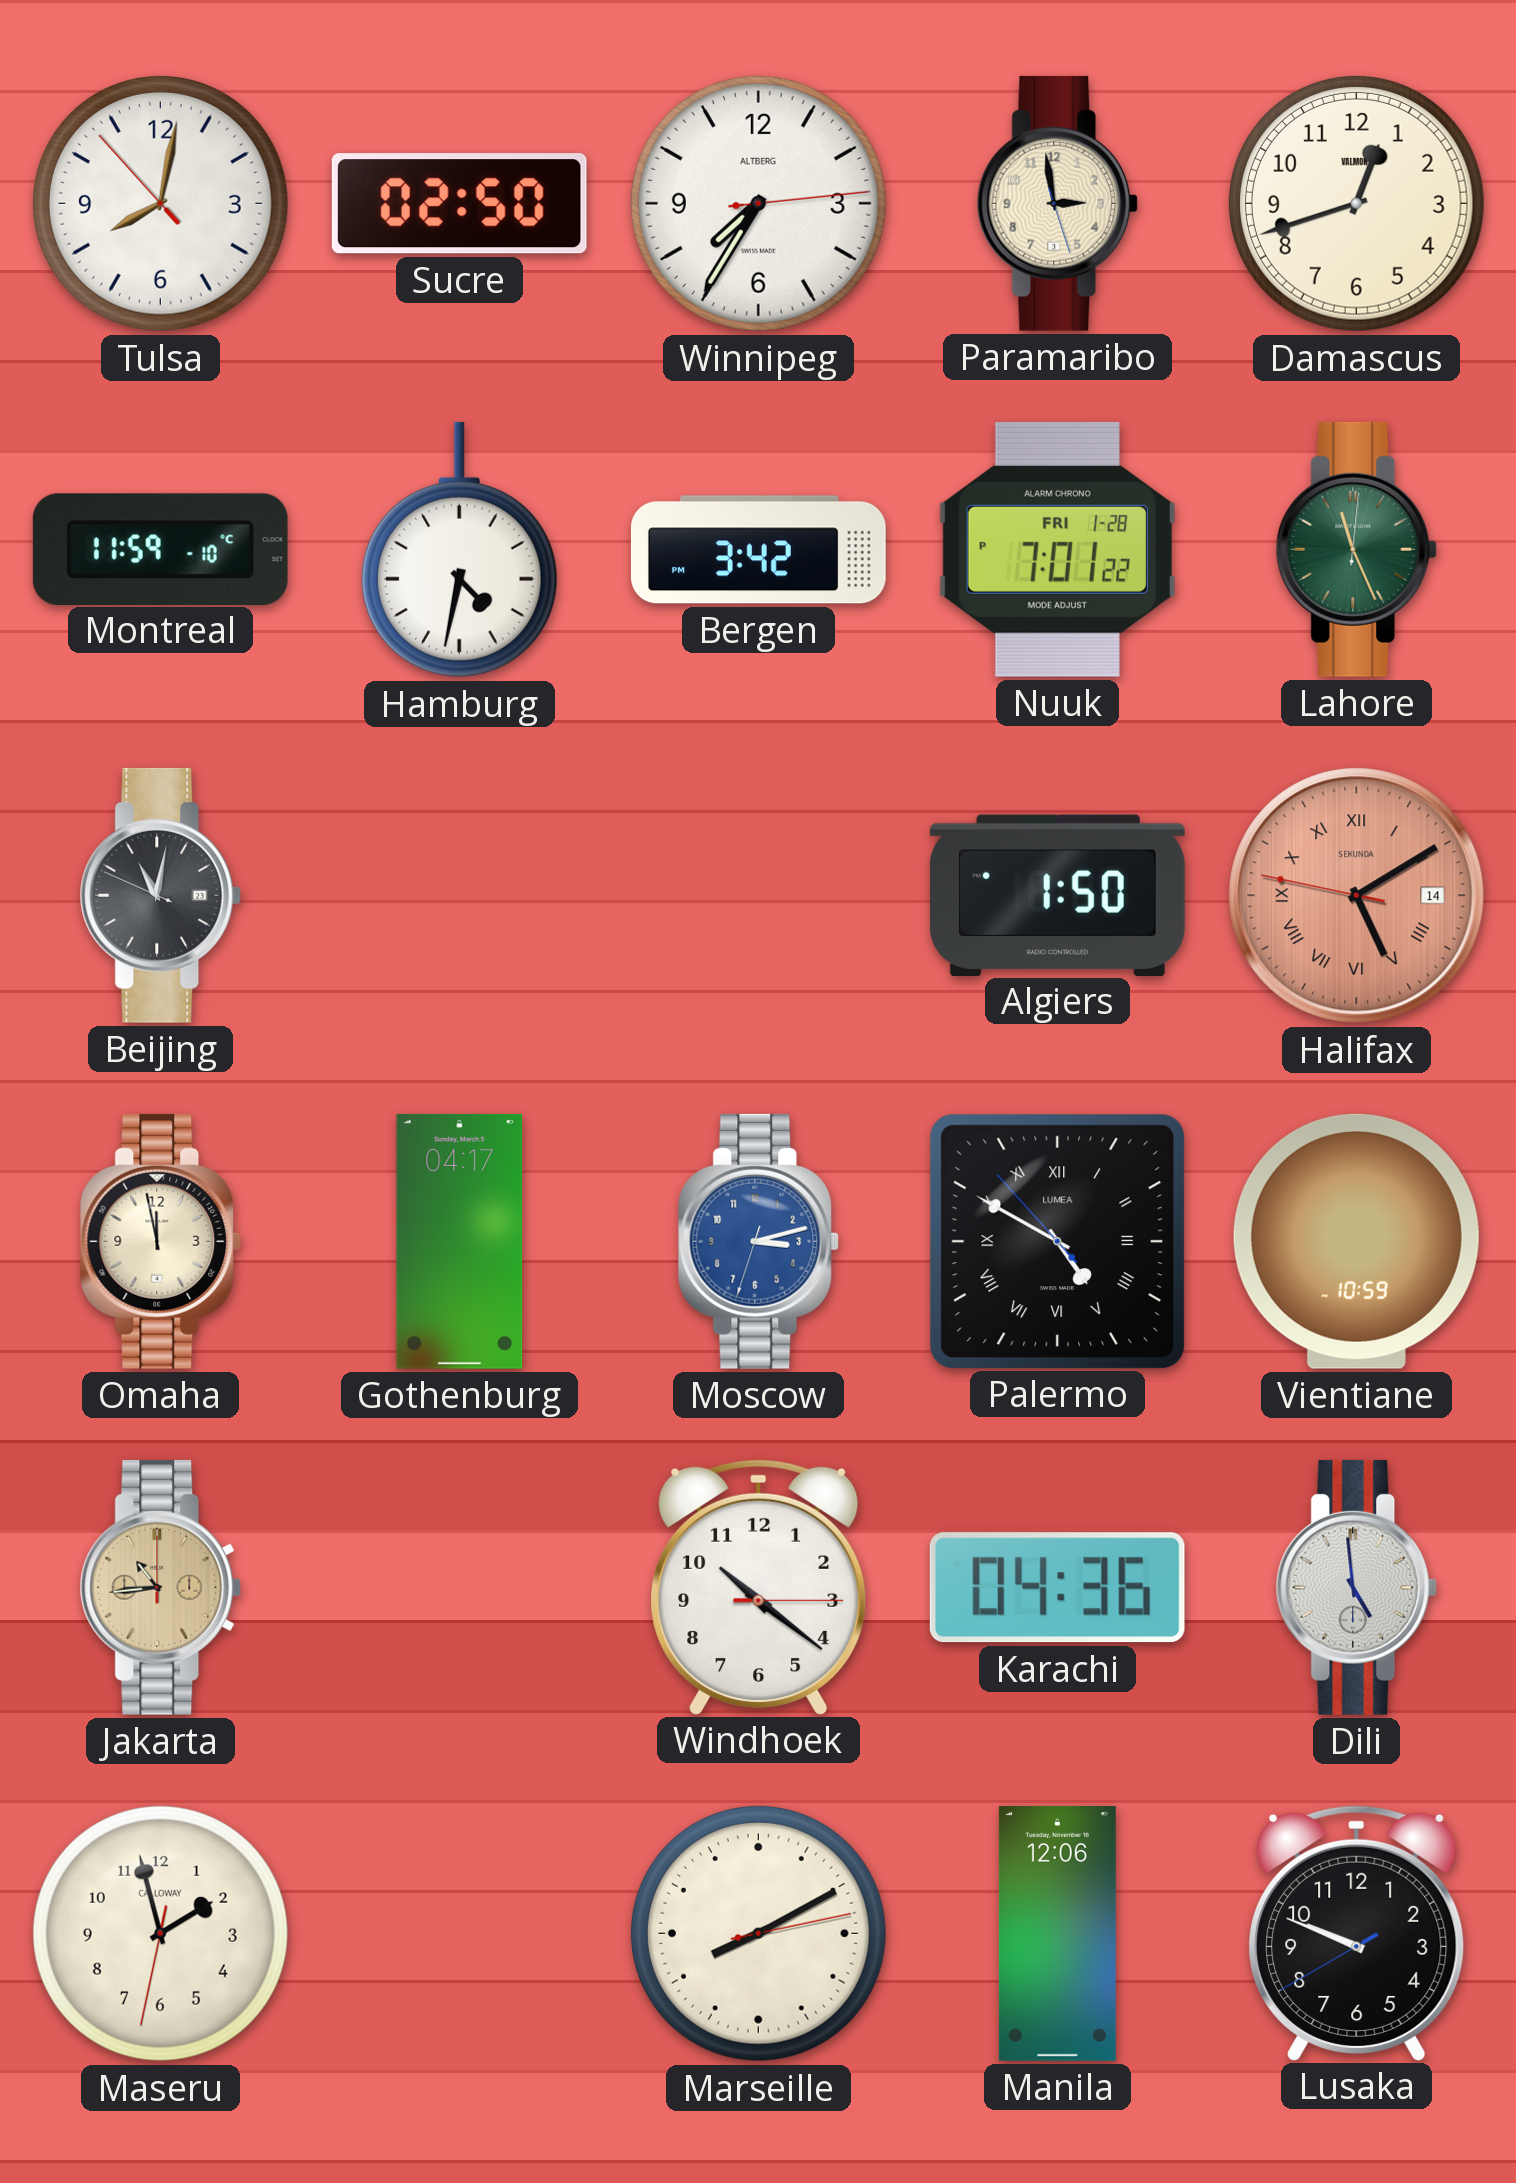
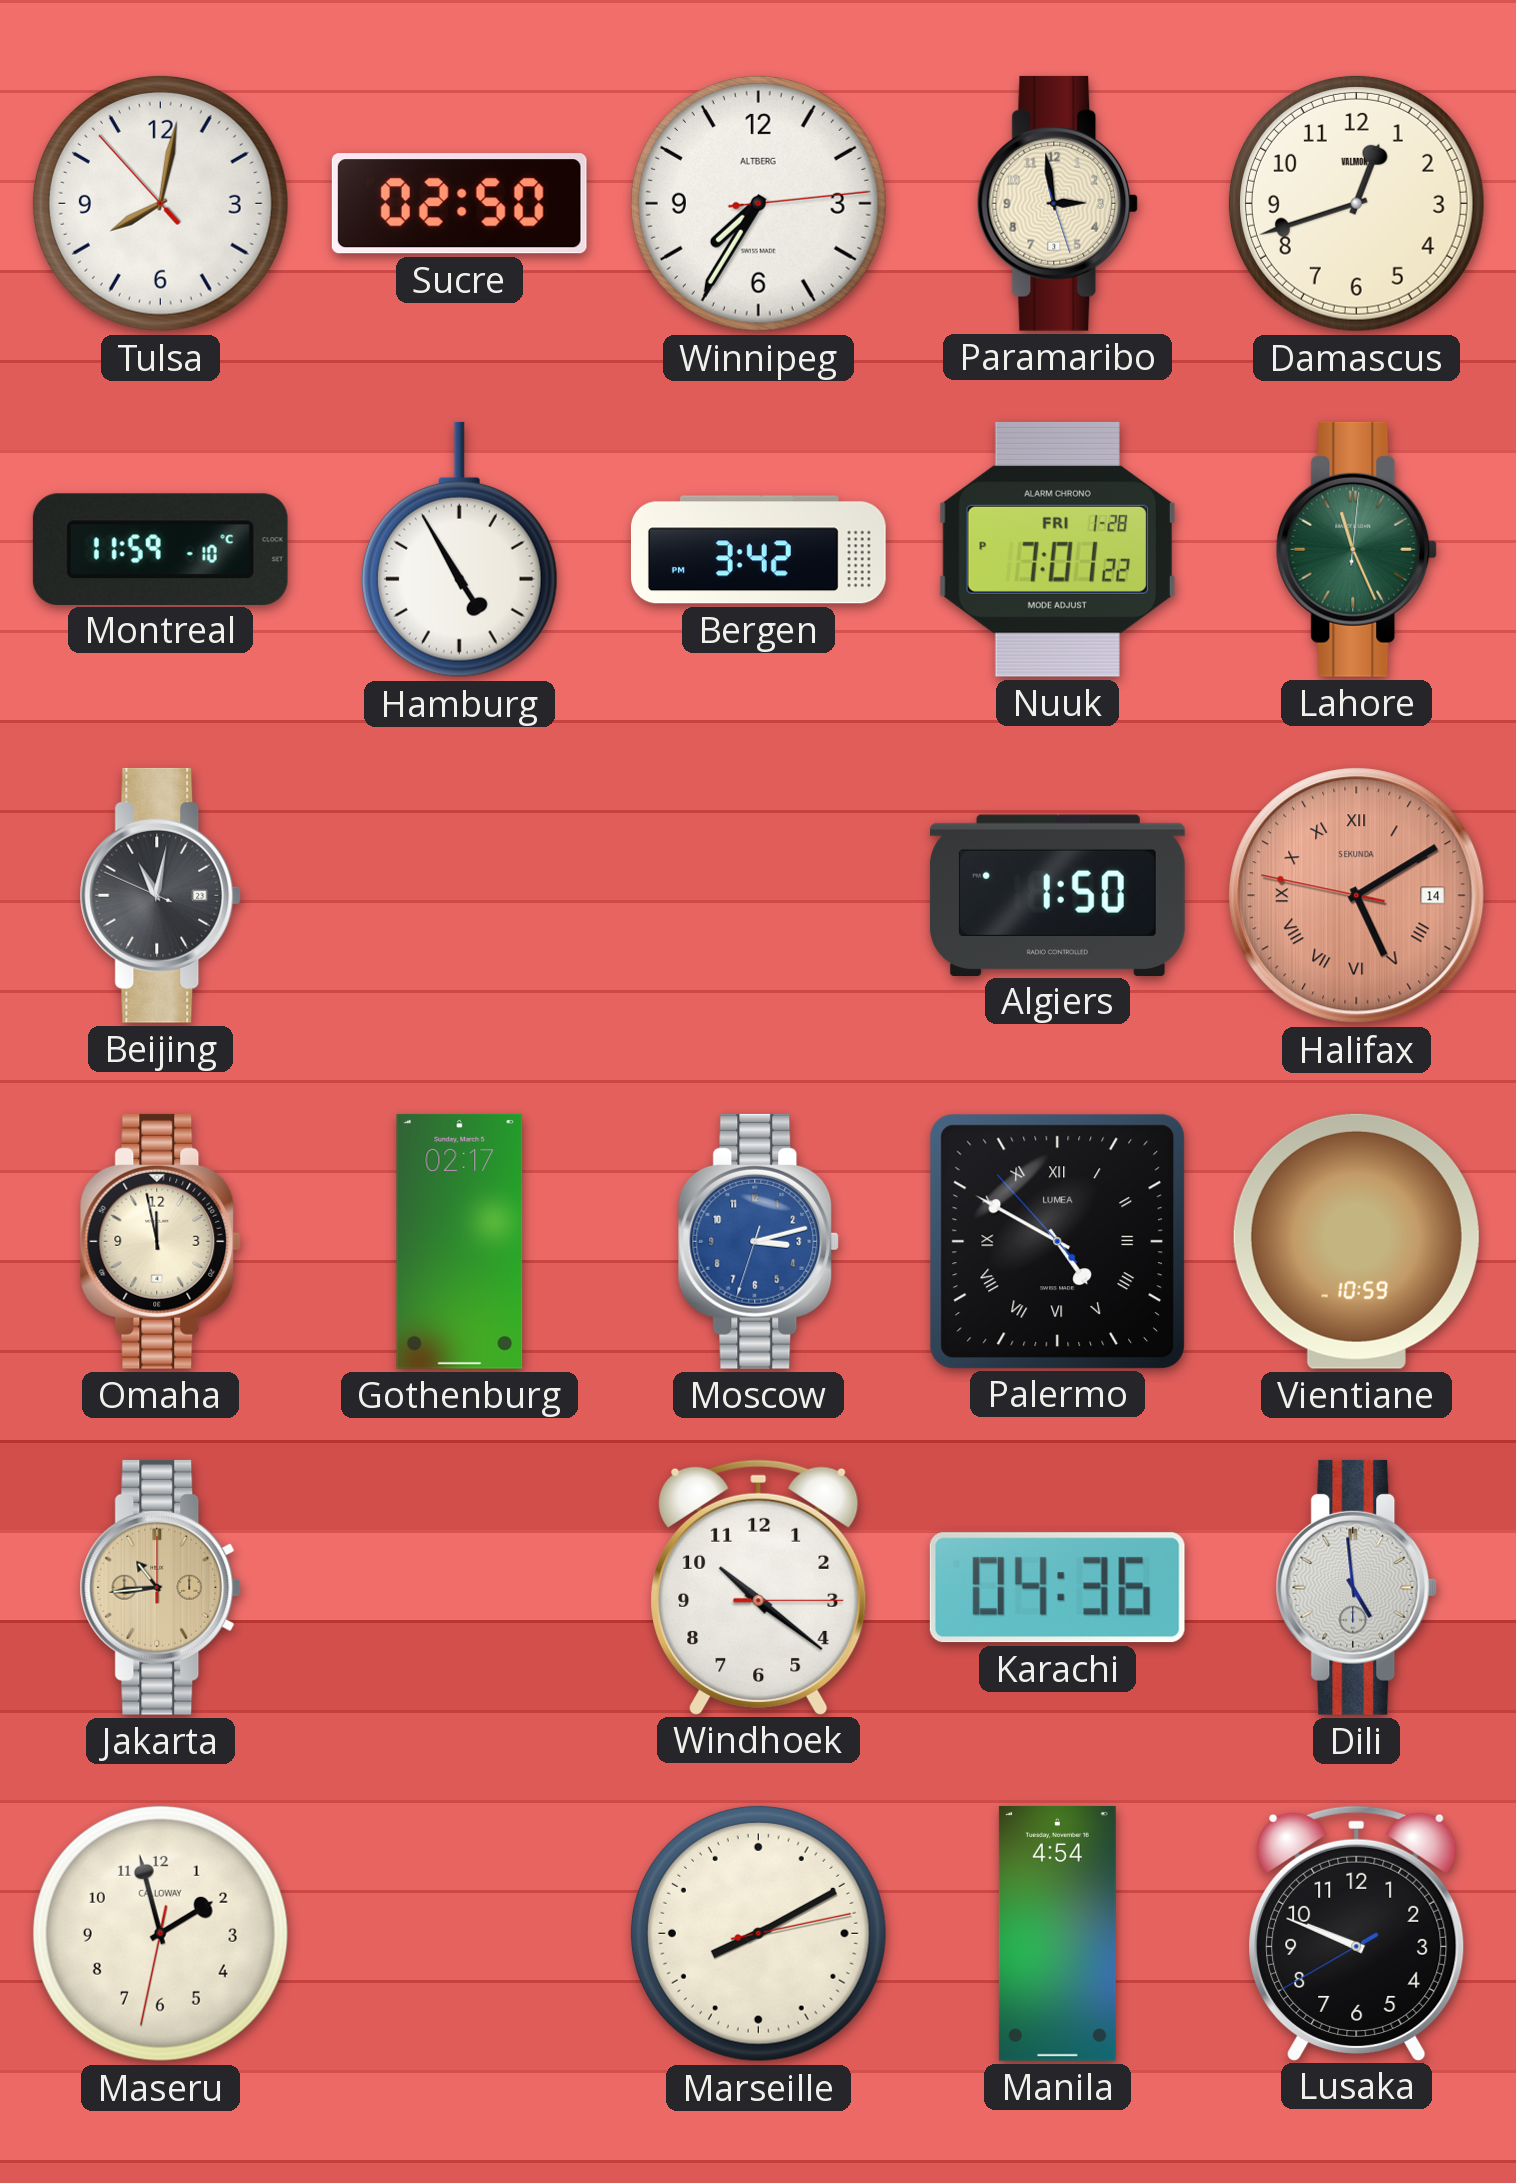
Hamburg: 4:32 -> 4:55 (459, 550)
Gothenburg: 04:17 -> 02:17 (460, 1241)
Manila: 12:06 -> 4:54 (1057, 1933)
